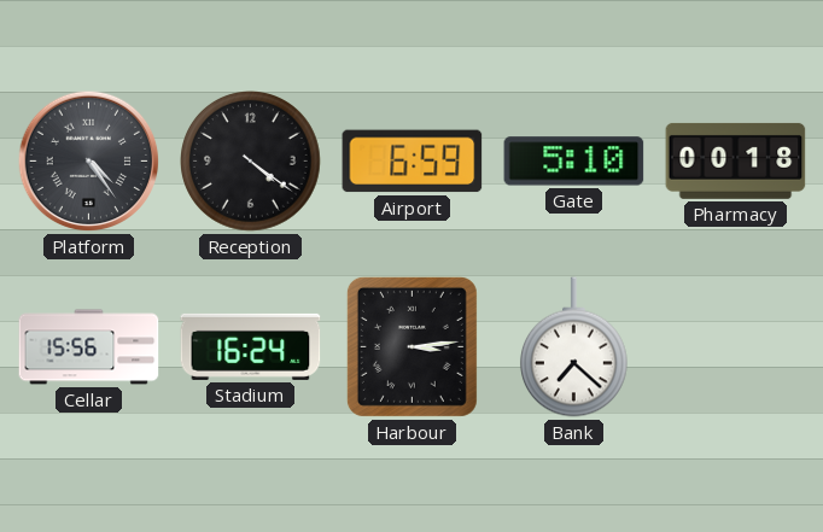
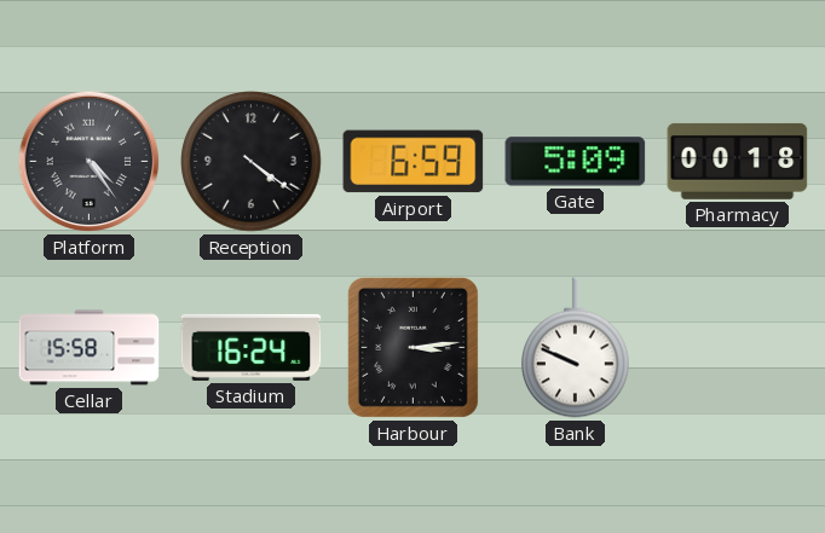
Gate: 5:10 -> 5:09 (576, 162)
Cellar: 15:56 -> 15:58 (90, 348)
Bank: 7:22 -> 9:49 (575, 348)
